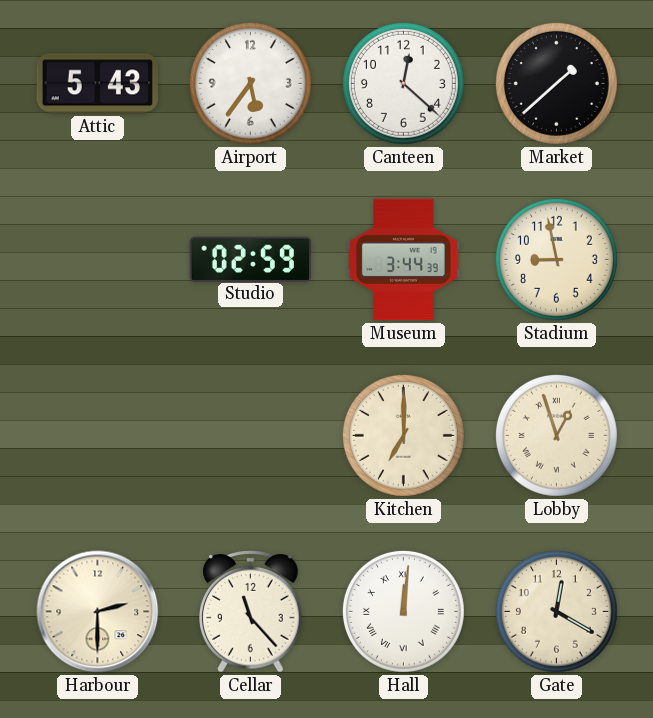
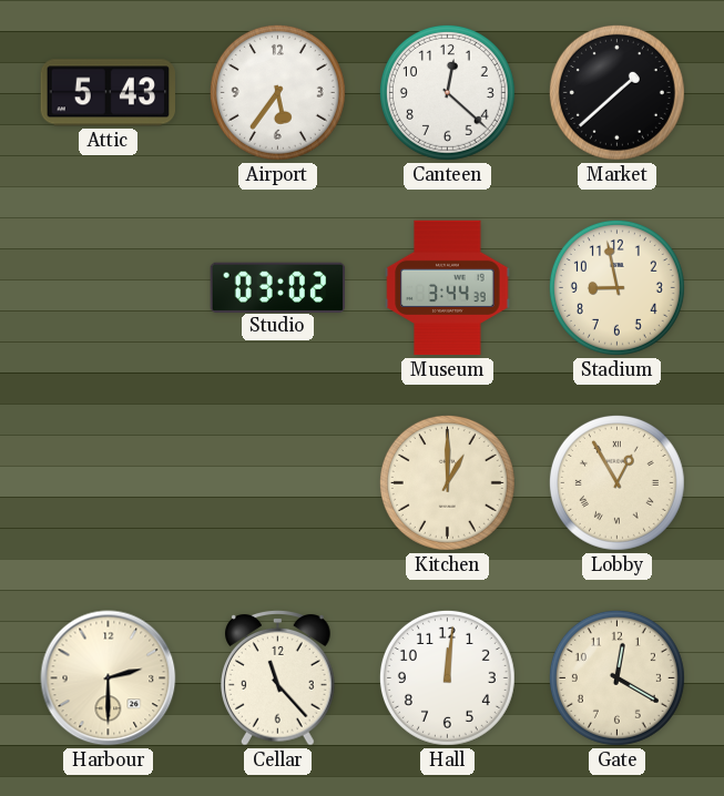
Studio: 02:59 -> 03:02 (278, 287)
Kitchen: 7:00 -> 1:00 (447, 482)
Lobby: 12:57 -> 12:55 (616, 482)
Hall numerals: Roman -> Arabic (447, 677)
